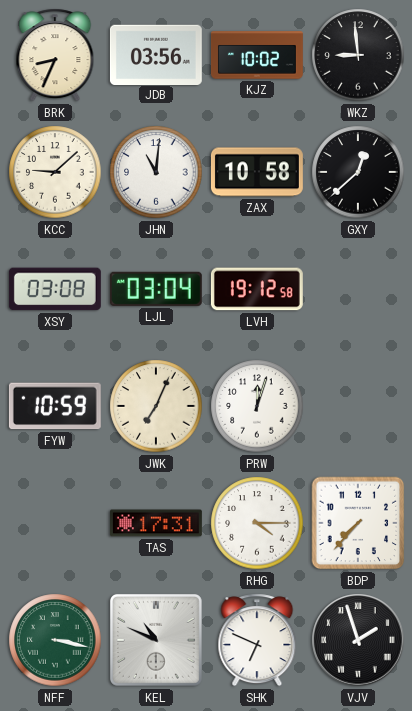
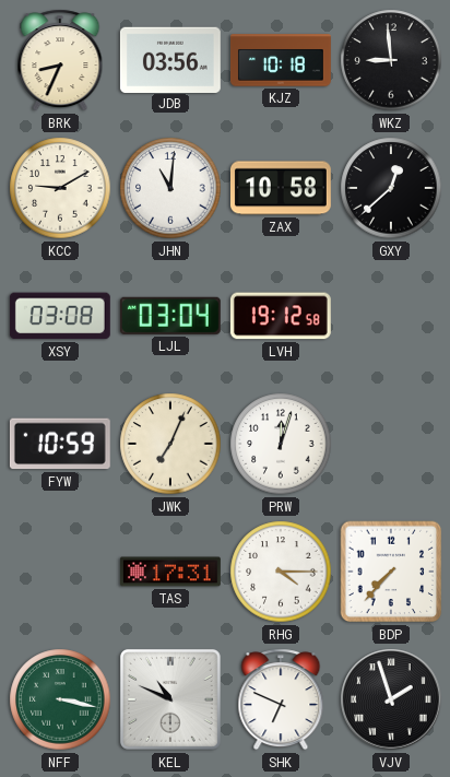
KJZ: 10:02 -> 10:18 (281, 60)
KCC: 9:08 -> 9:10 (60, 188)
